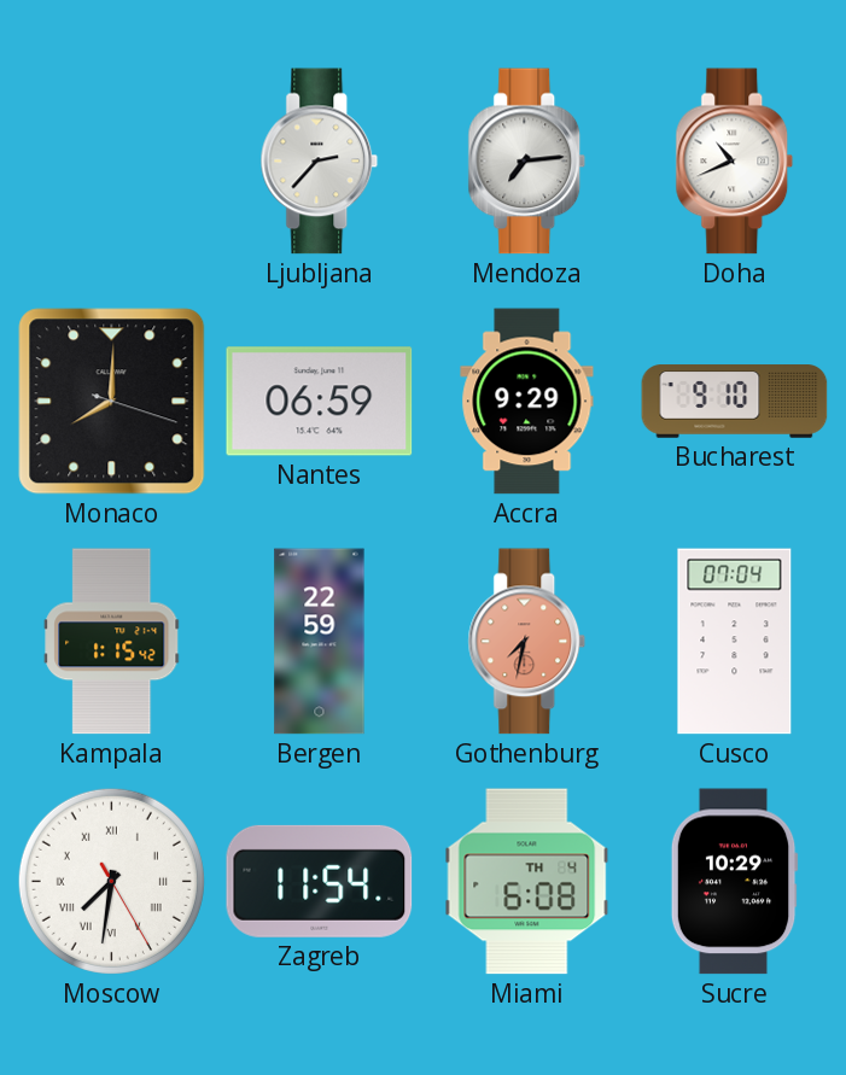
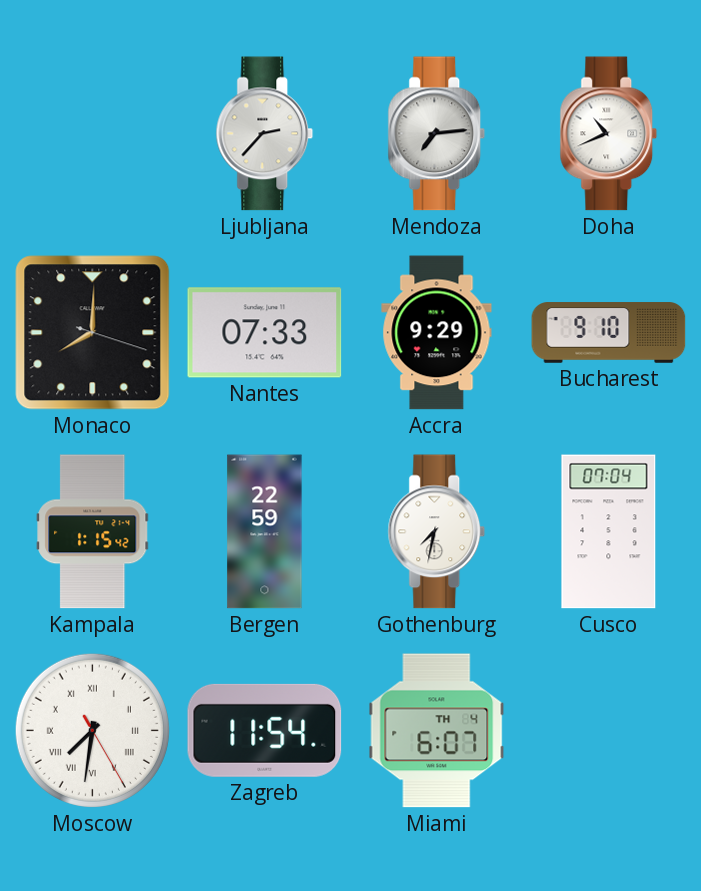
Nantes: 06:59 -> 07:33 (265, 333)
Gothenburg dial: salmon -> white (437, 532)
Miami: 6:08 -> 6:07 (437, 731)
Sucre: 10:29 -> none (734, 882)
